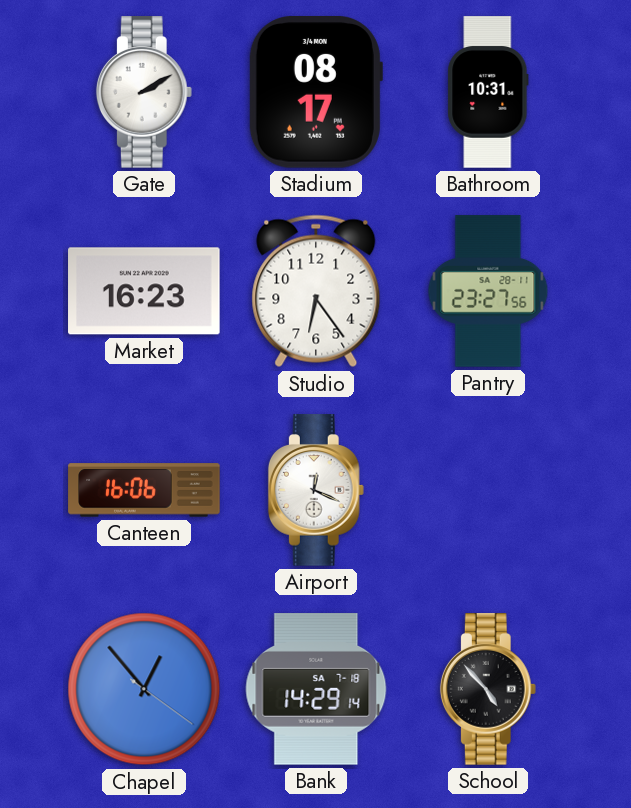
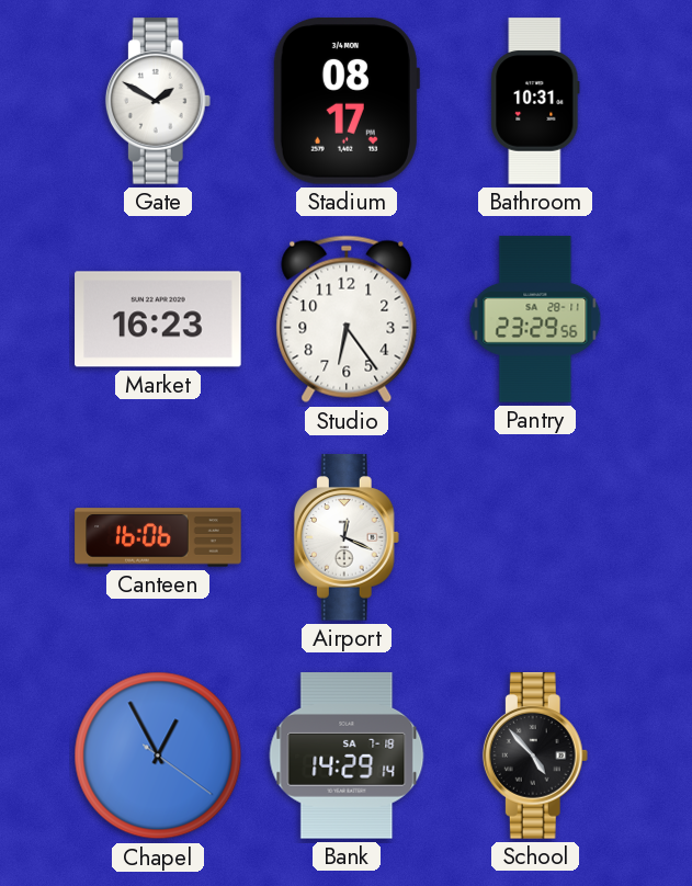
Gate: 2:10 -> 1:50 (158, 101)
Pantry: 23:27 -> 23:29 (535, 319)
Chapel: 12:53 -> 12:55 (158, 756)
